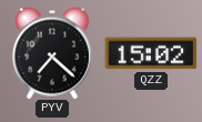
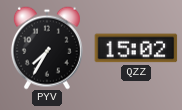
PYV: 7:22 -> 7:35 (47, 48)
